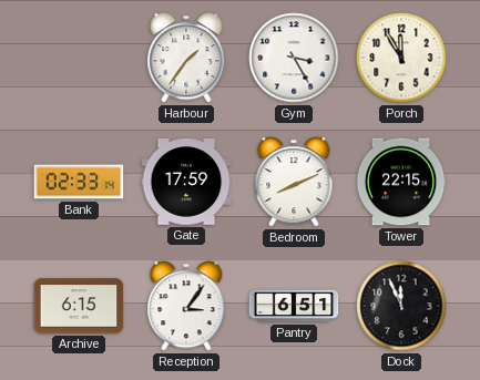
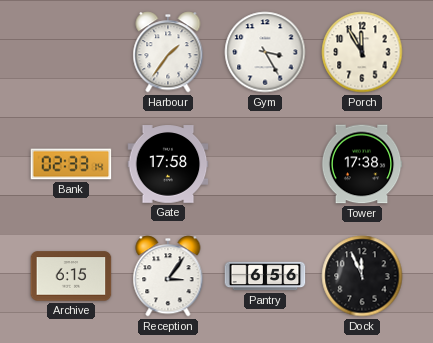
Gate: 17:59 -> 17:58 (168, 164)
Bedroom: 8:11 -> none (294, 182)
Tower: 22:15 -> 17:38 (362, 164)
Pantry: 6:51 -> 6:56 (265, 276)
